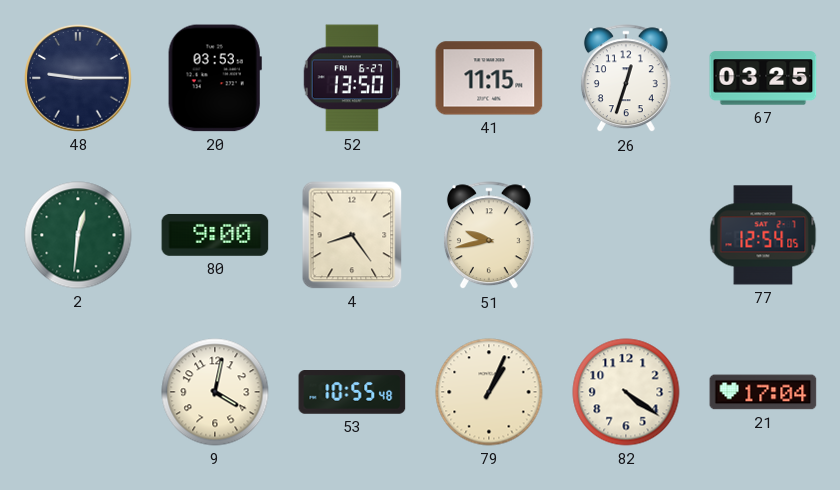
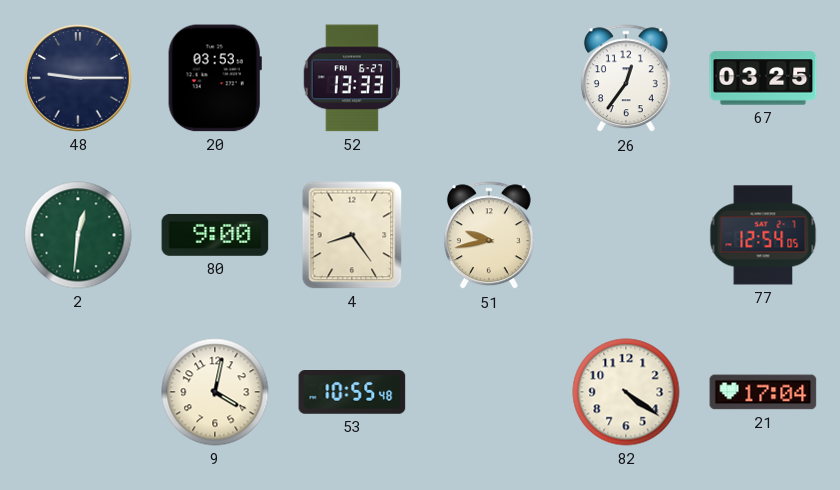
52: 13:50 -> 13:33 (351, 78)
41: 11:15 -> none (489, 78)
26: 12:33 -> 12:36 (626, 79)
79: 1:04 -> none (489, 392)
